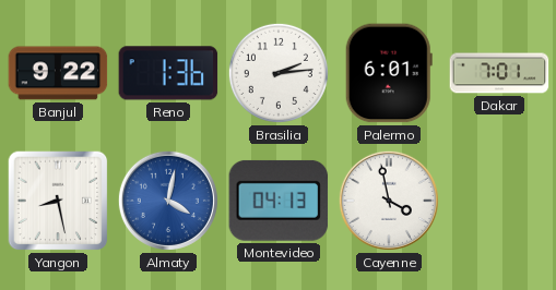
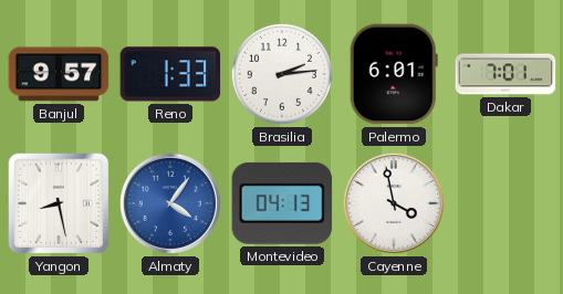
Banjul: 9:22 -> 9:57 (59, 74)
Reno: 1:36 -> 1:33 (170, 74)
Almaty: 4:02 -> 4:06 (170, 203)
